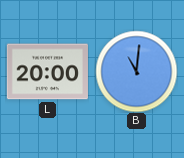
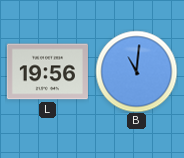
L: 20:00 -> 19:56 (47, 72)
